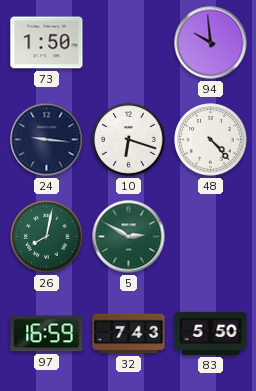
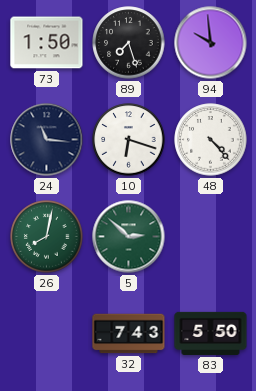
89: none -> 7:27 (129, 43)
24: 9:16 -> 11:16 (47, 140)
5: 2:50 -> 2:52 (129, 237)
97: 16:59 -> none (47, 334)
